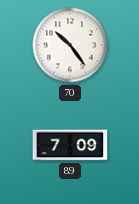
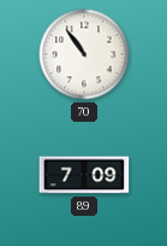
70: 10:24 -> 10:54 (84, 54)
